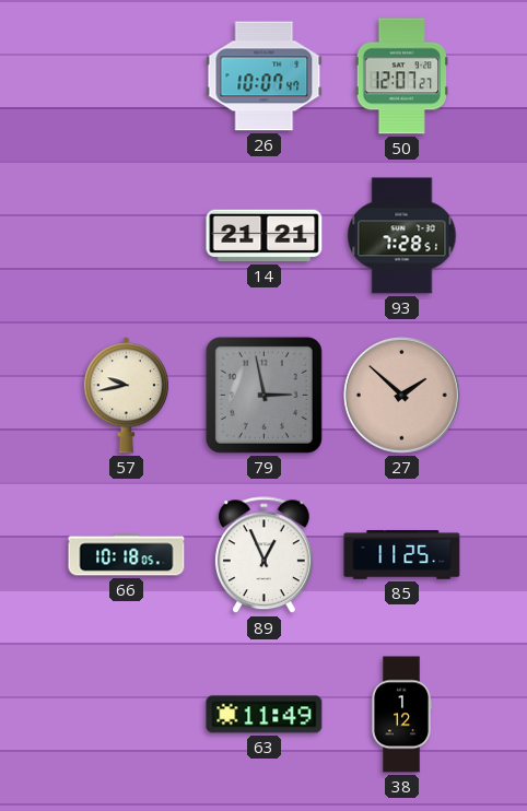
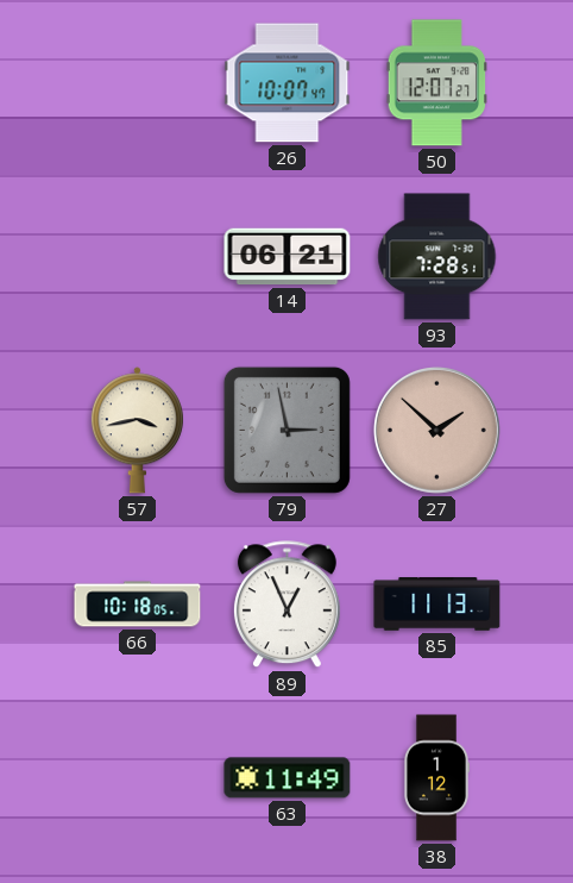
14: 21:21 -> 06:21 (288, 257)
57: 9:43 -> 3:43 (137, 431)
85: 11:25 -> 11:13 (437, 605)
